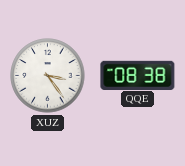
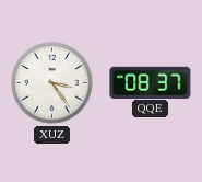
QQE: 08:38 -> 08:37 (151, 82)
